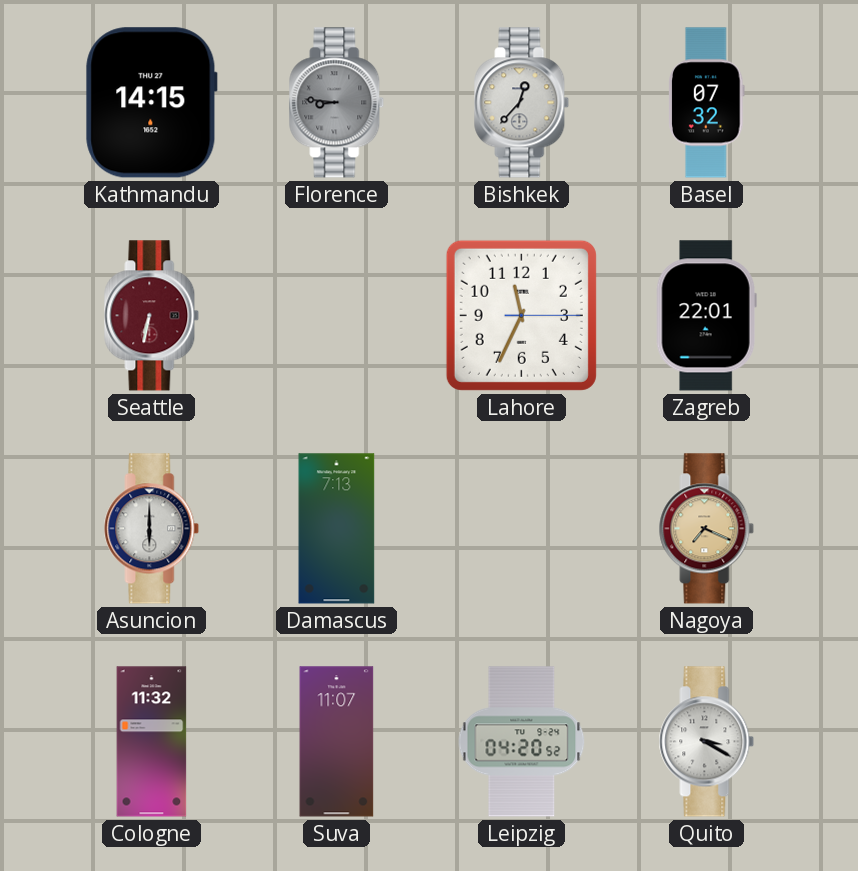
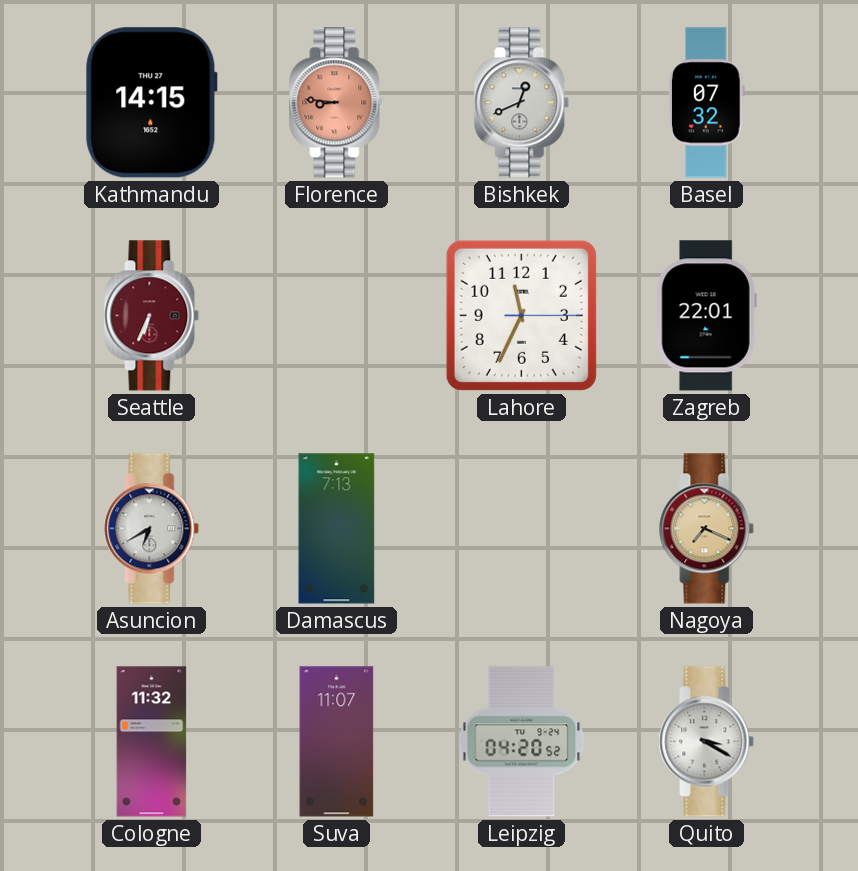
Florence dial: grey -> salmon (337, 103)
Bishkek: 12:37 -> 12:41 (522, 103)
Seattle: 6:32 -> 6:34 (152, 316)
Asuncion: 6:00 -> 6:40 (152, 529)
